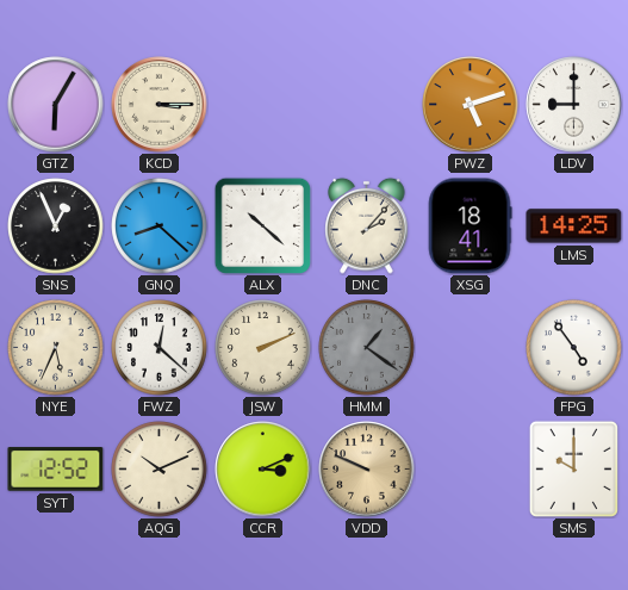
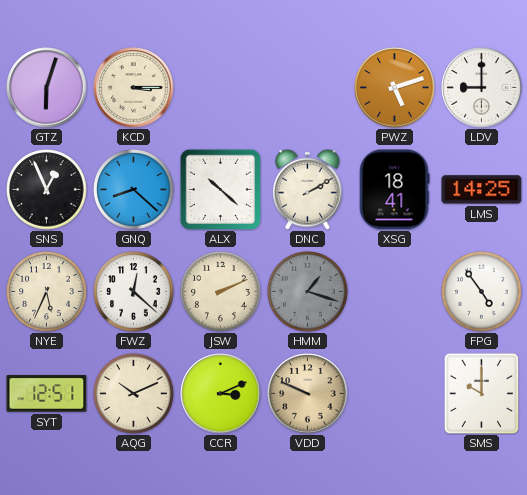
GTZ: 6:05 -> 6:03 (47, 88)
DNC: 2:07 -> 2:10 (308, 189)
HMM: 1:21 -> 1:18 (308, 292)
SYT: 12:52 -> 12:51 (47, 394)
